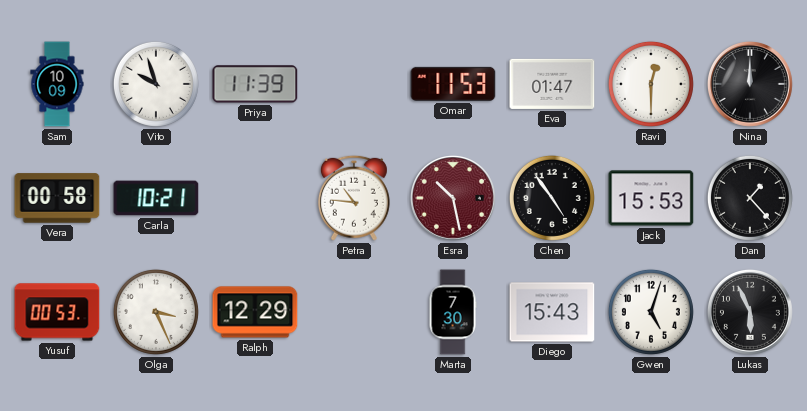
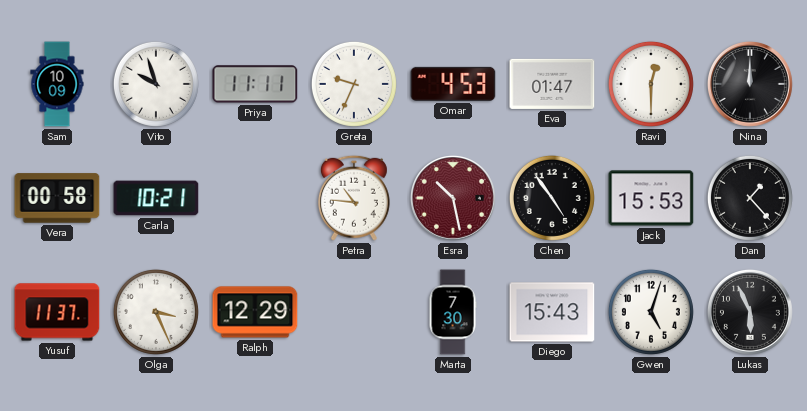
Priya: 11:39 -> 11:11 (255, 84)
Greta: none -> 9:34 (354, 84)
Omar: 11:53 -> 4:53 (453, 84)
Yusuf: 00:53 -> 11:37 (57, 312)
